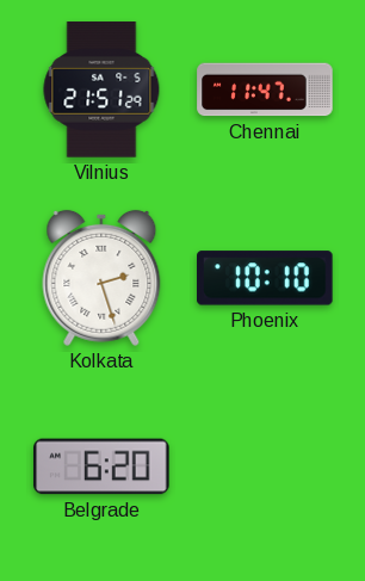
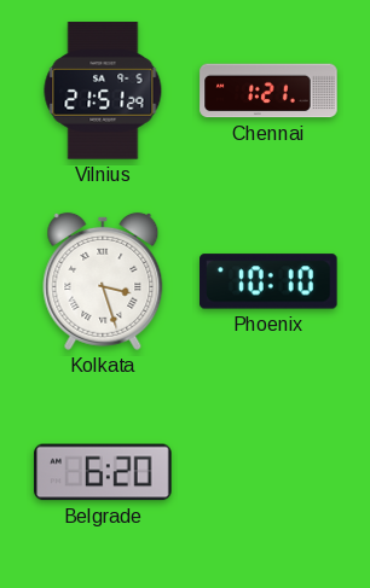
Chennai: 11:47 -> 1:21 (268, 91)
Kolkata: 2:27 -> 3:27 (103, 281)
